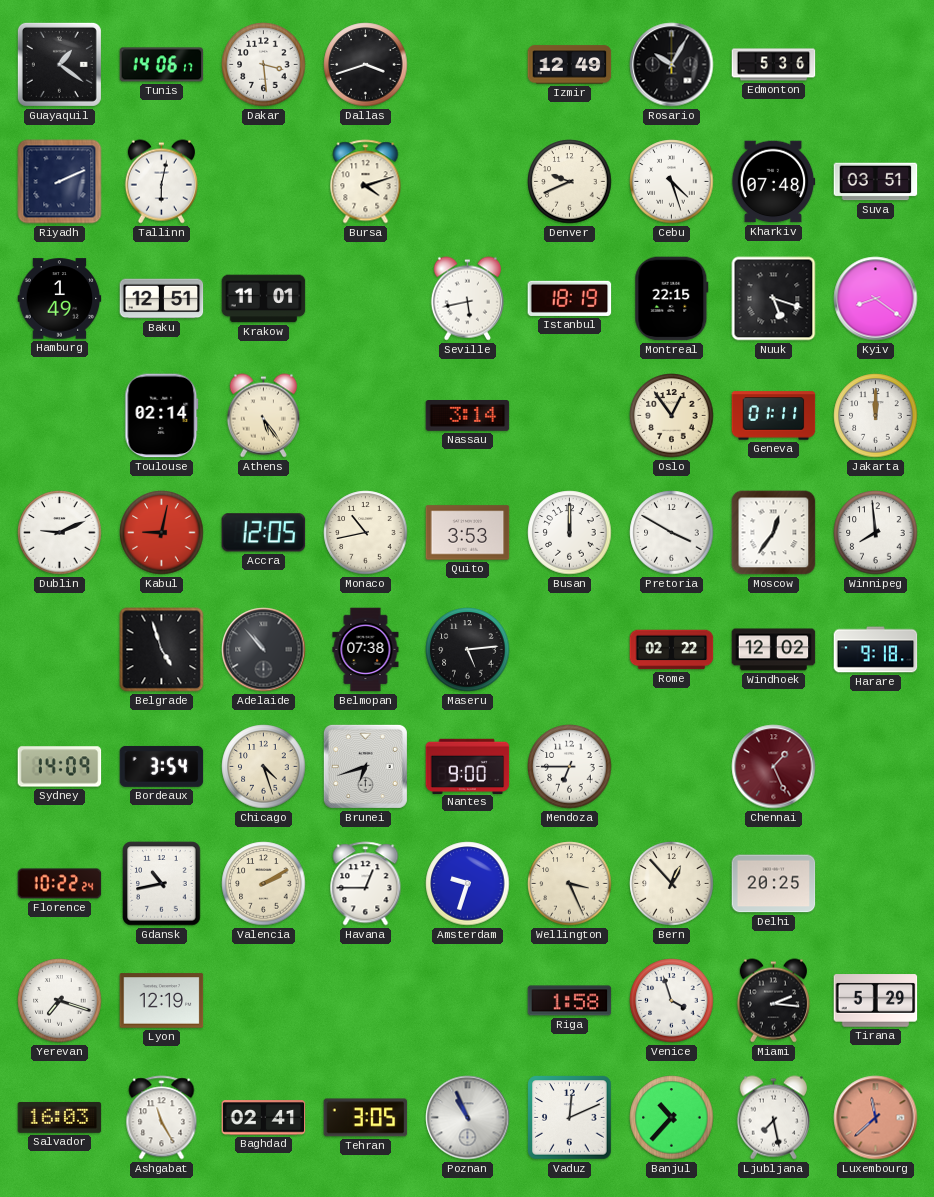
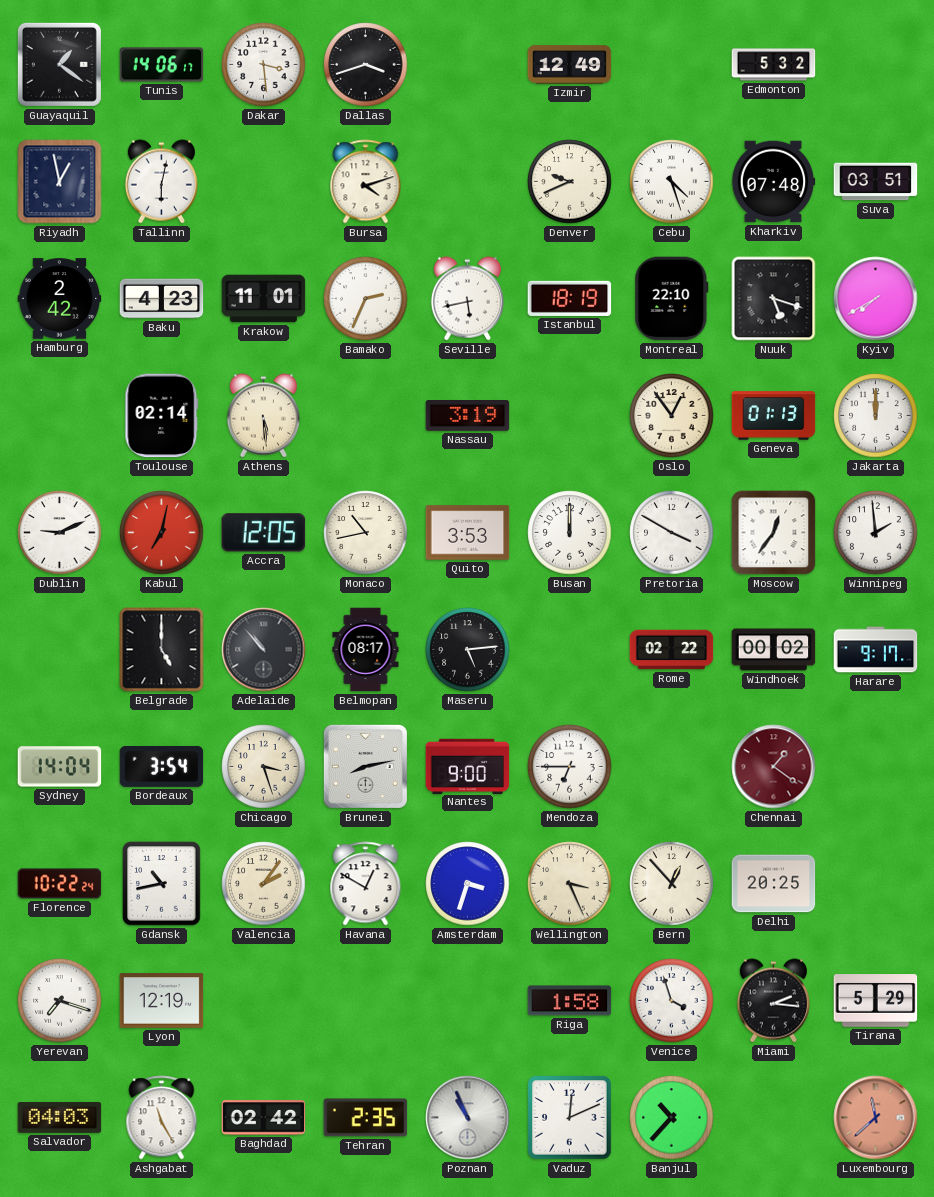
Rosario: 10:05 -> none (672, 65)
Edmonton: 5:36 -> 5:32 (774, 65)
Riyadh: 2:11 -> 12:58 (60, 182)
Hamburg: 1:49 -> 2:42 (60, 299)
Baku: 12:51 -> 4:23 (162, 299)
Bamako: none -> 2:34 (366, 299)
Montreal: 22:15 -> 22:10 (672, 299)
Kyiv: 8:21 -> 7:40 (876, 299)
Athens: 5:24 -> 5:29 (263, 416)
Nassau: 3:14 -> 3:19 (468, 416)
Geneva: 01:11 -> 01:13 (774, 416)
Kabul: 9:02 -> 7:02 (162, 533)
Winnipeg: 7:59 -> 1:59 (876, 533)
Belgrade: 4:57 -> 5:00 (162, 650)
Belmopan: 07:38 -> 08:17 (366, 650)
Windhoek: 12:02 -> 00:02 (774, 650)
Harare: 9:18 -> 9:17 (876, 650)
Sydney: 14:09 -> 14:04 (60, 767)
Chicago: 4:27 -> 3:27 (264, 767)
Brunei: 6:42 -> 8:13 (365, 766)
Chennai: 1:26 -> 1:21 (774, 767)
Valencia: 2:10 -> 2:06 (264, 884)
Havana: 12:45 -> 12:50 (366, 884)
Amsterdam: 9:33 -> 3:33 (468, 884)
Salvador: 16:03 -> 04:03 (60, 1118)
Baghdad: 02:41 -> 02:42 (264, 1118)
Tehran: 3:05 -> 2:35 (366, 1118)
Ljubljana: 7:28 -> none (773, 1118)
